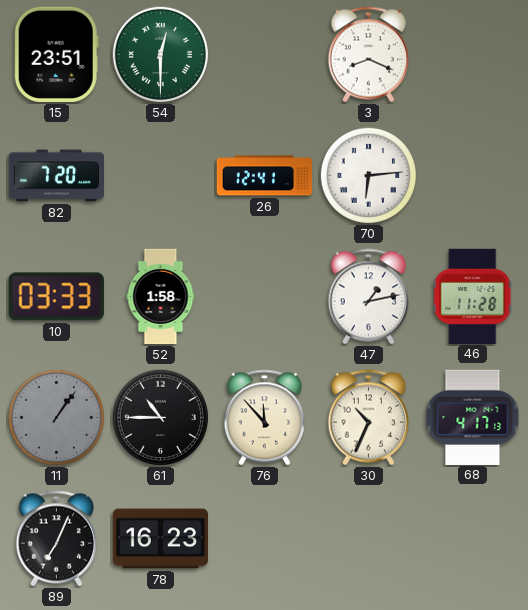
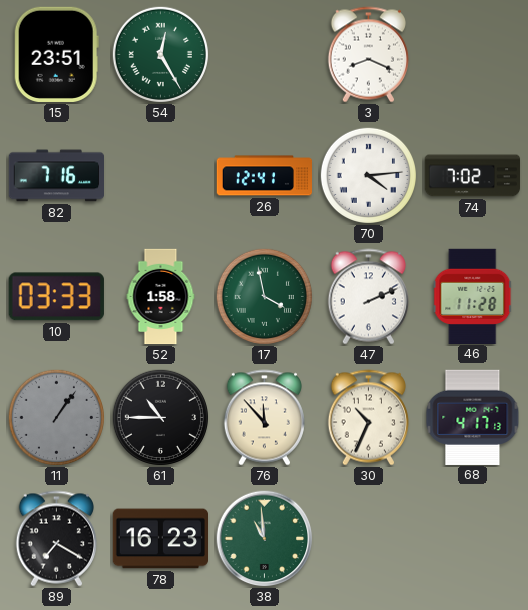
54: 12:30 -> 12:25 (160, 54)
82: 7:20 -> 7:16 (57, 176)
70: 6:14 -> 4:14 (368, 175)
74: none -> 7:02 (473, 176)
17: none -> 3:58 (264, 296)
47: 1:13 -> 2:11 (368, 297)
89: 7:04 -> 7:20 (56, 539)
38: none -> 10:59 (265, 539)
